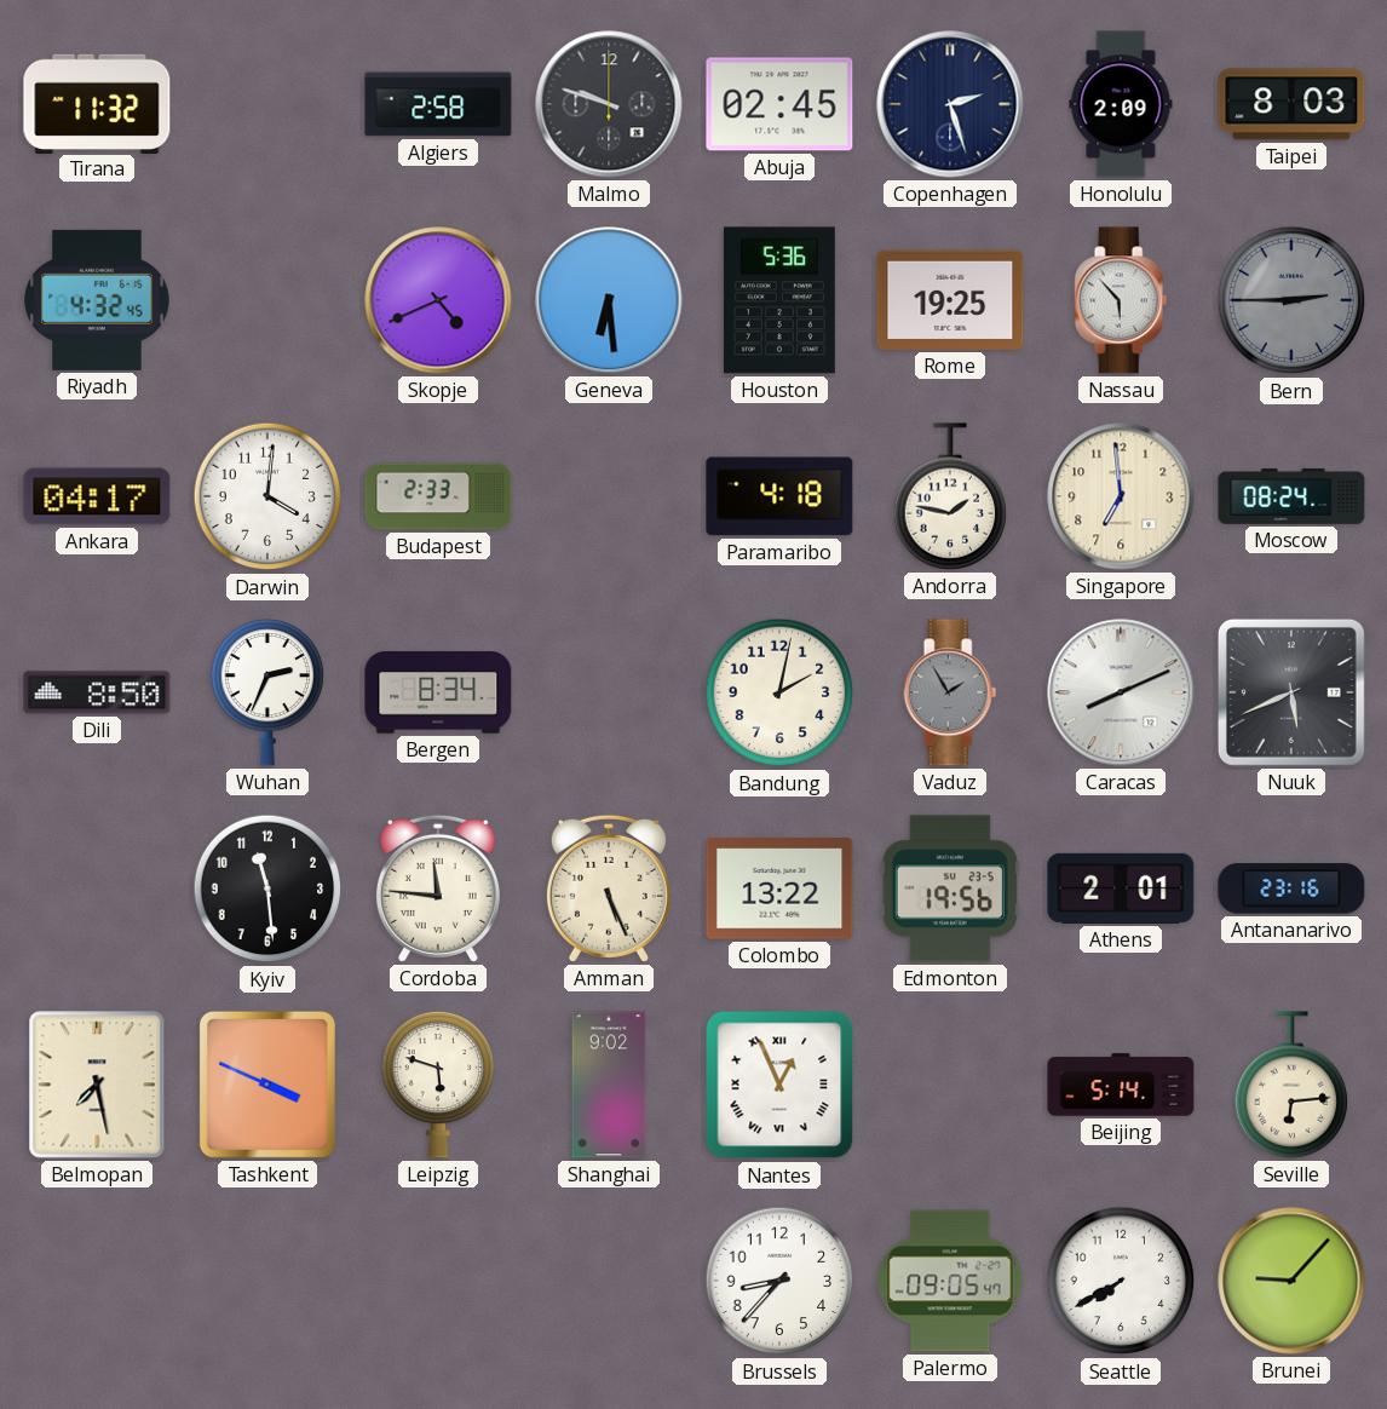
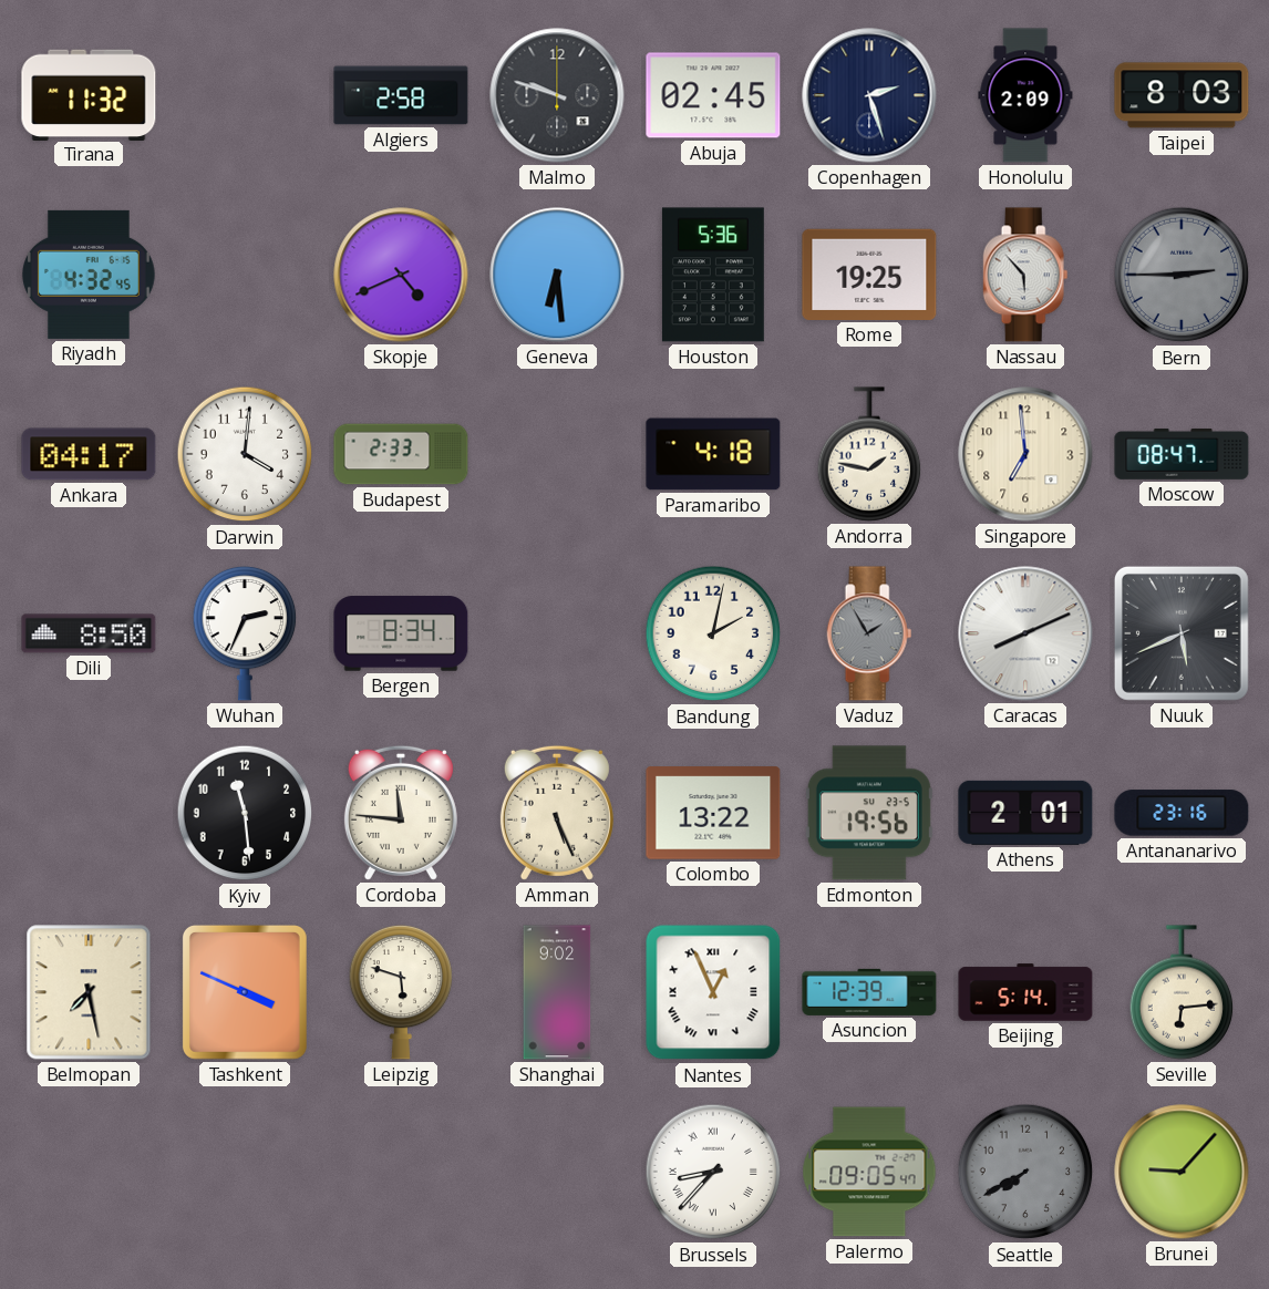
Moscow: 08:24 -> 08:47 (1182, 454)
Asuncion: none -> 12:39 (869, 992)
Brussels numerals: Arabic -> Roman (713, 1172)
Seattle dial: white -> grey (1025, 1172)
